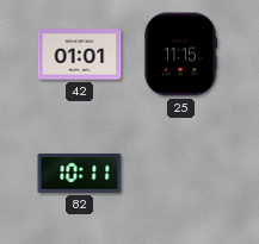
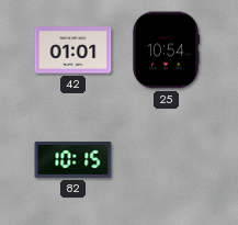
25: 11:15 -> 10:54 (166, 50)
82: 10:11 -> 10:15 (73, 159)
